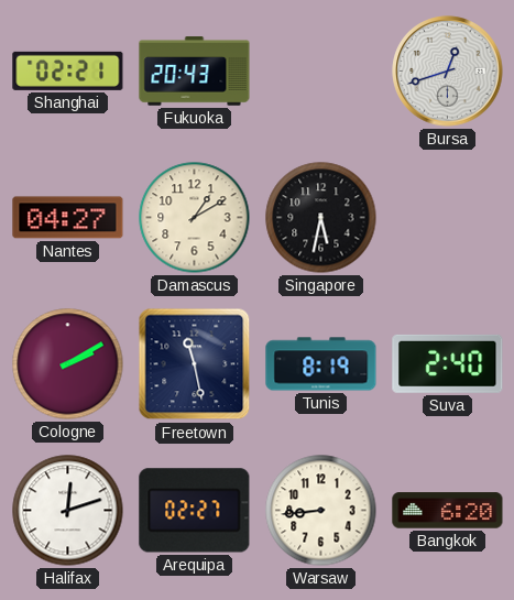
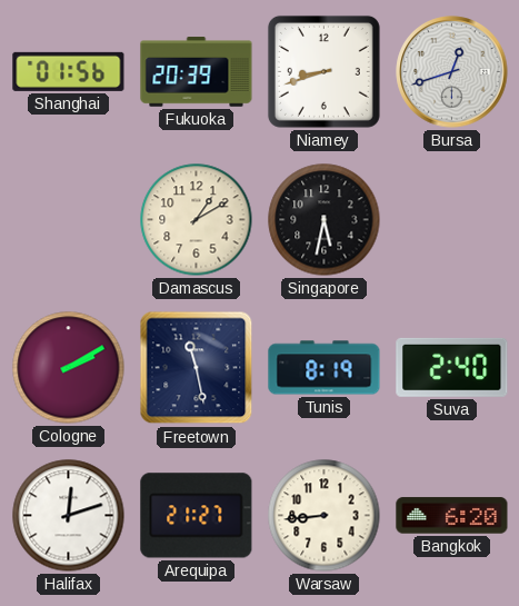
Shanghai: 02:21 -> 01:56 (69, 71)
Fukuoka: 20:43 -> 20:39 (197, 72)
Niamey: none -> 8:42 (323, 71)
Nantes: 04:27 -> none (68, 218)
Arequipa: 02:27 -> 21:27 (197, 516)
